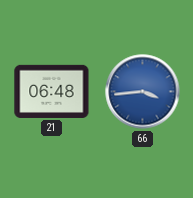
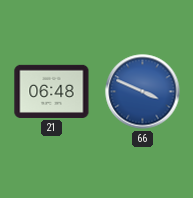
66: 3:44 -> 3:49 (143, 92)
